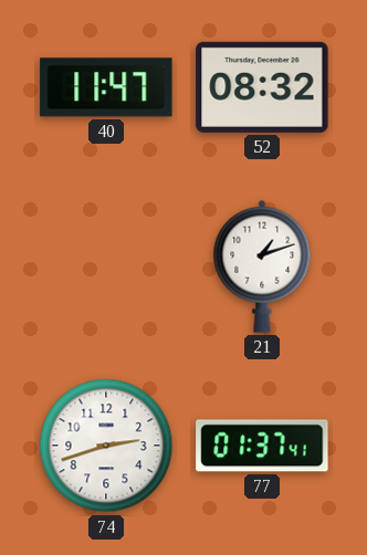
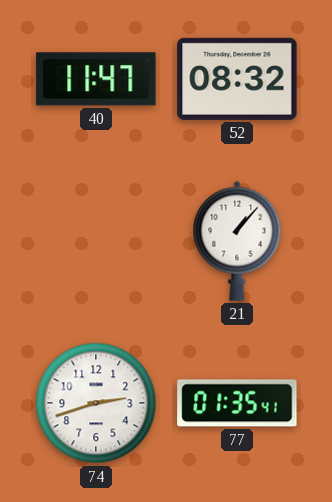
21: 1:12 -> 1:07 (237, 241)
77: 01:37 -> 01:35 (237, 403)
